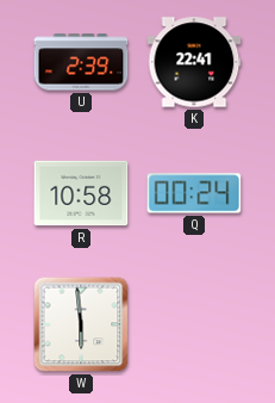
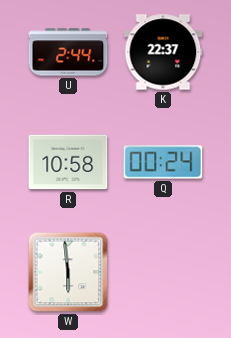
U: 2:39 -> 2:44 (68, 52)
K: 22:41 -> 22:37 (163, 52)
